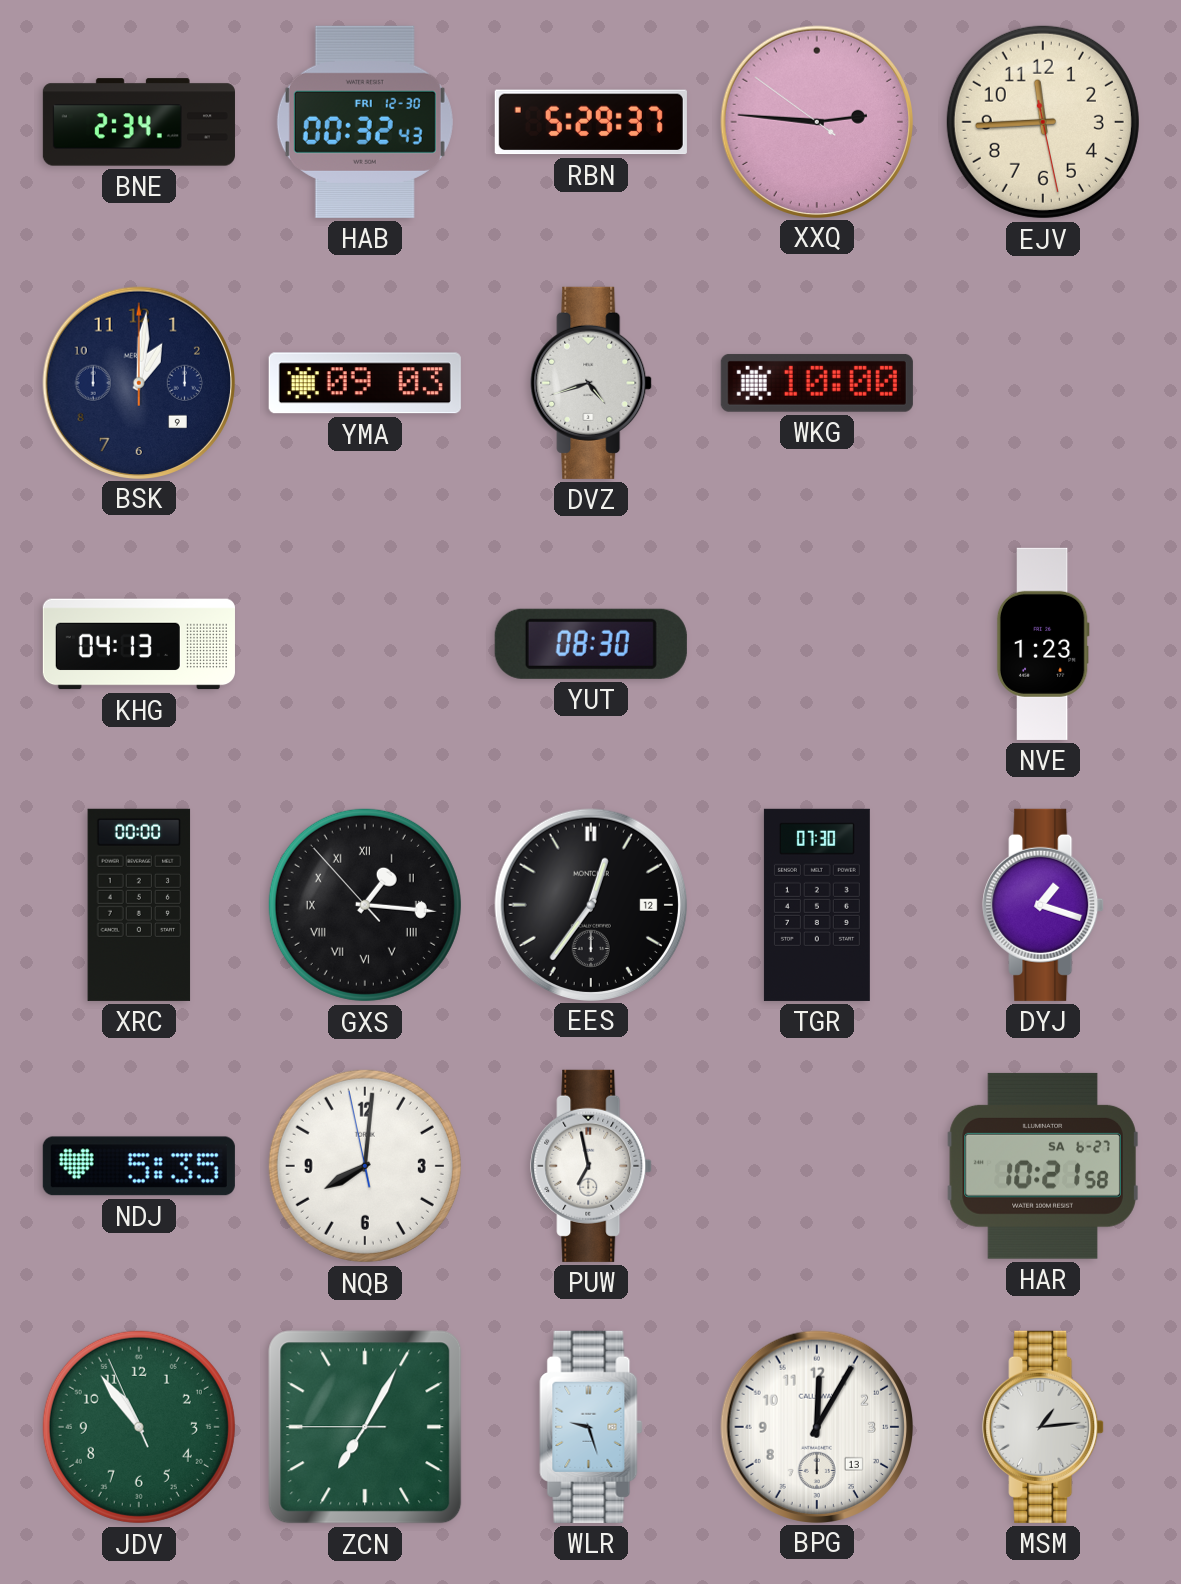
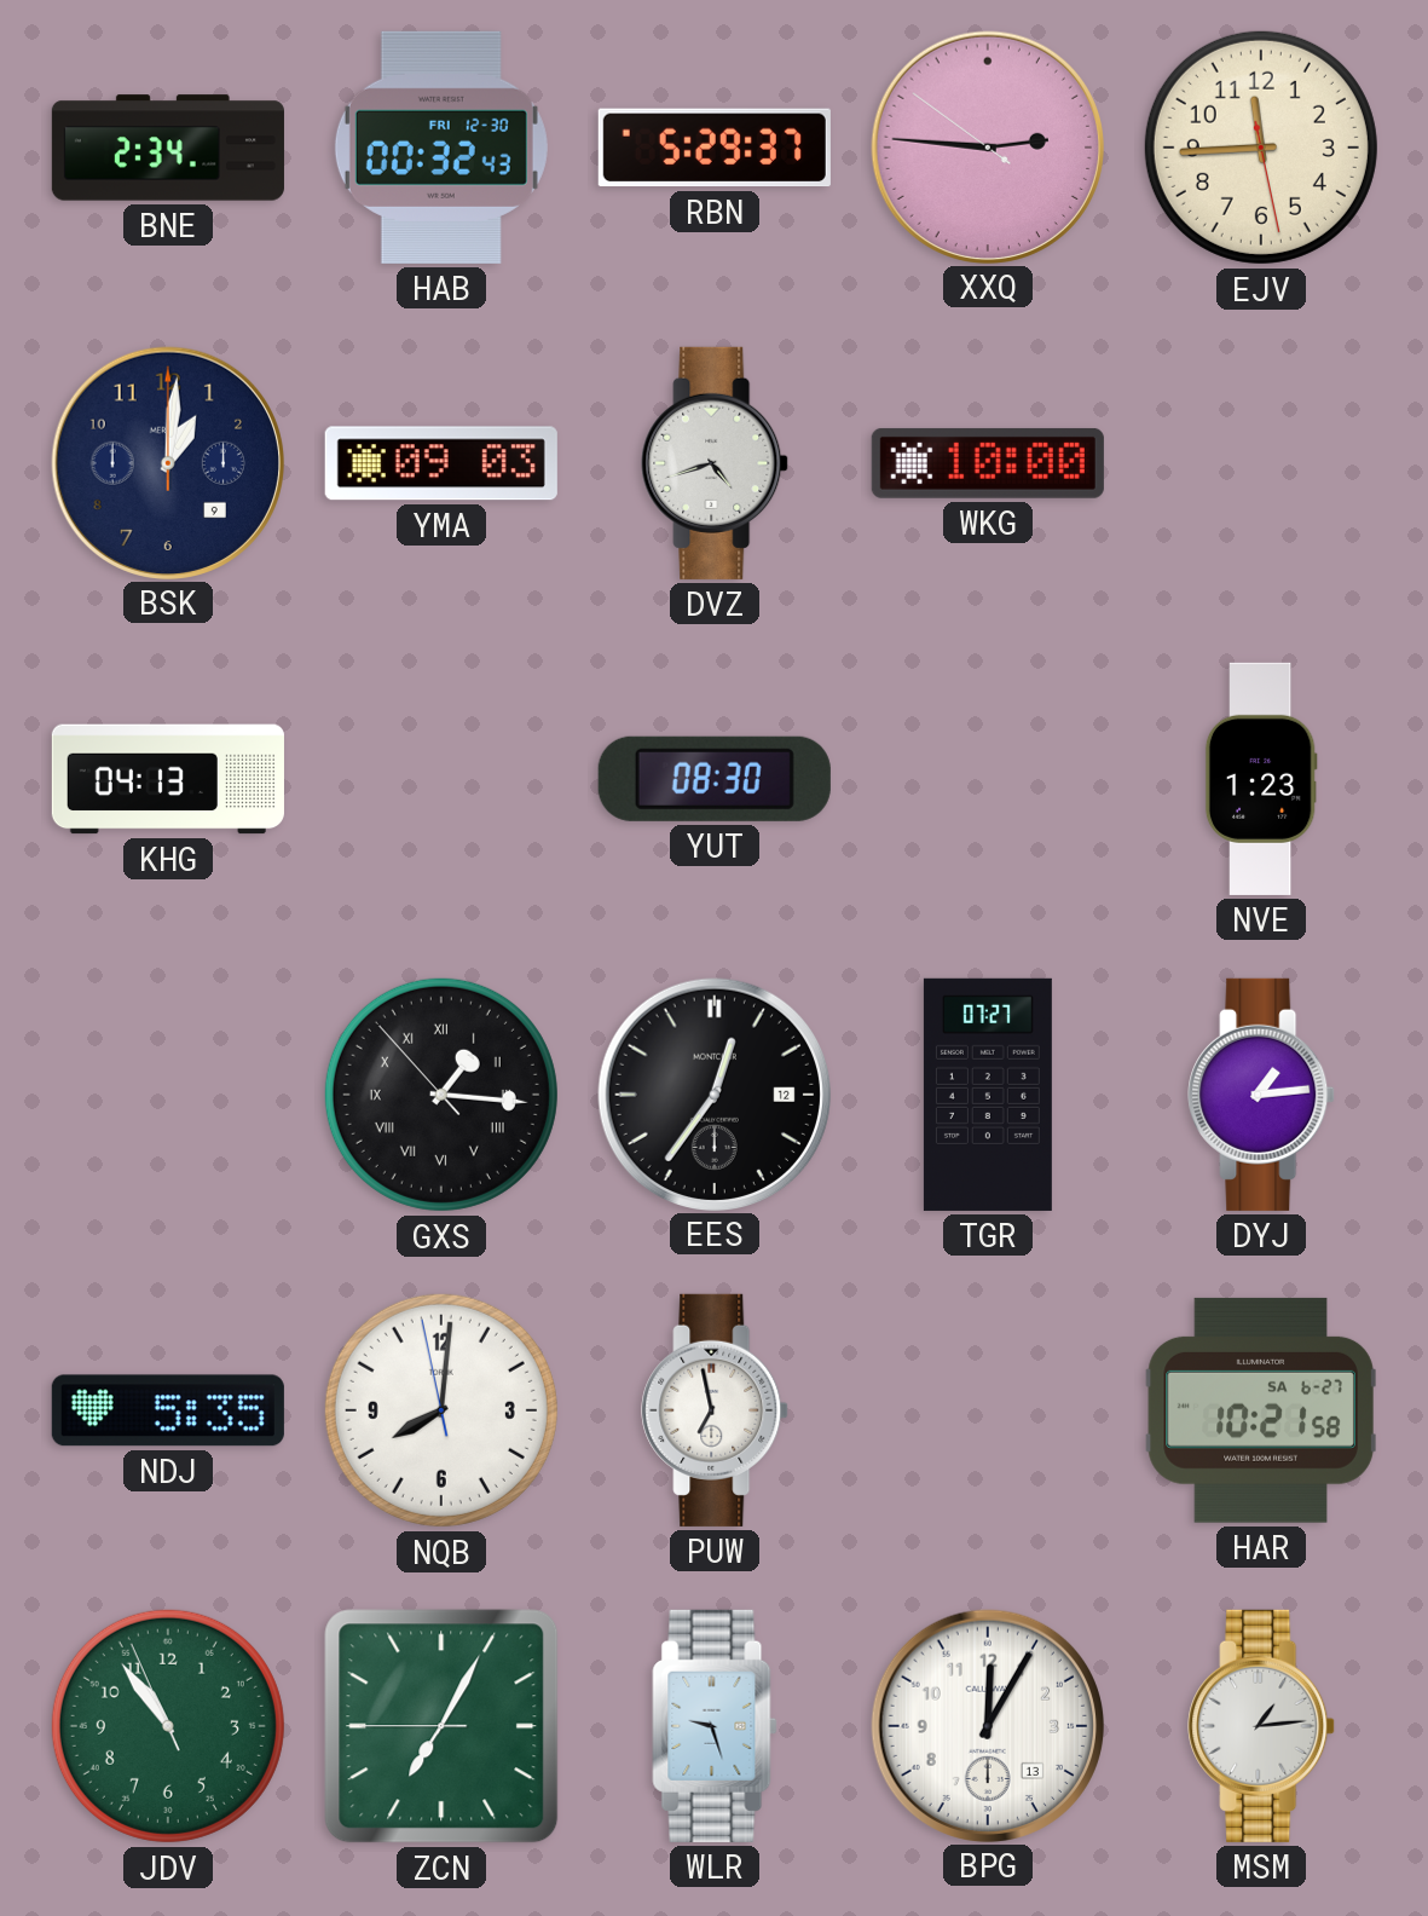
XRC: 00:00 -> none (139, 905)
TGR: 07:30 -> 07:27 (988, 1095)
DYJ: 1:18 -> 1:14 (1261, 1095)
